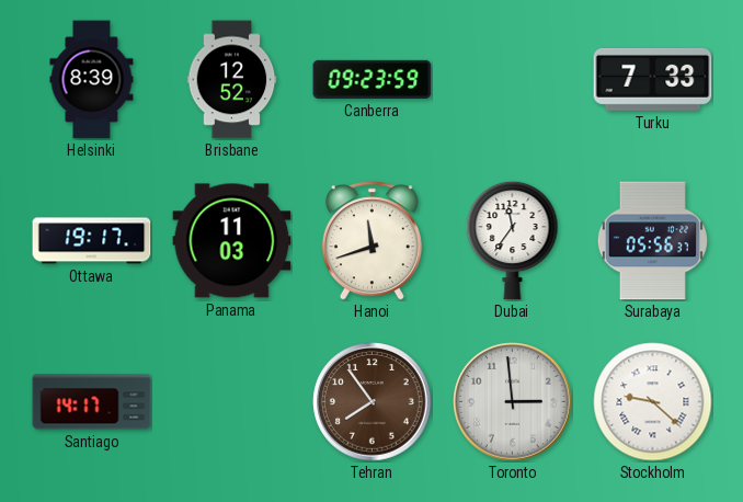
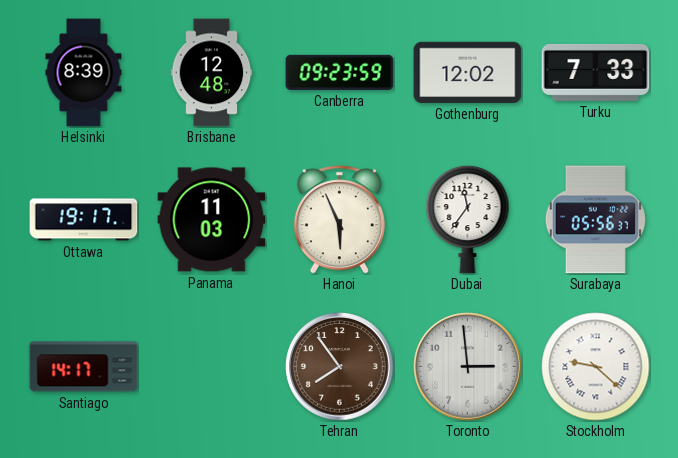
Brisbane: 12:52 -> 12:48 (212, 73)
Gothenburg: none -> 12:02 (468, 72)
Hanoi: 11:42 -> 5:56 (339, 220)
